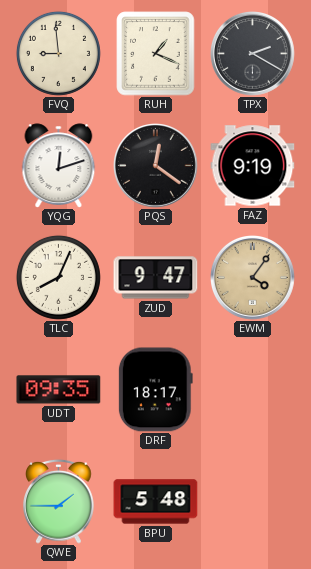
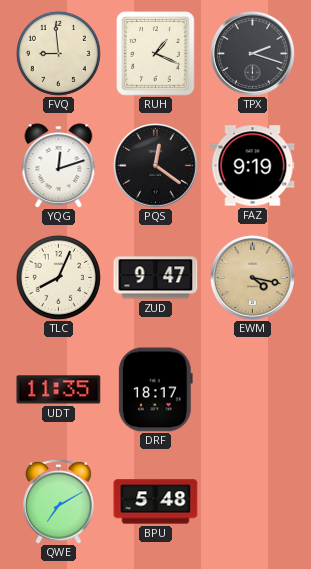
TPX: 2:20 -> 2:18 (253, 54)
EWM: 4:06 -> 4:17 (253, 278)
UDT: 09:35 -> 11:35 (59, 390)
QWE: 1:45 -> 7:10 (59, 501)
